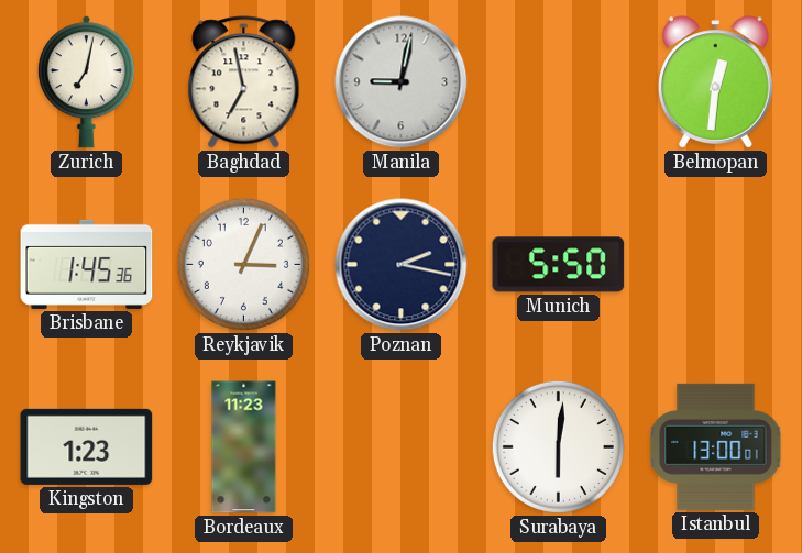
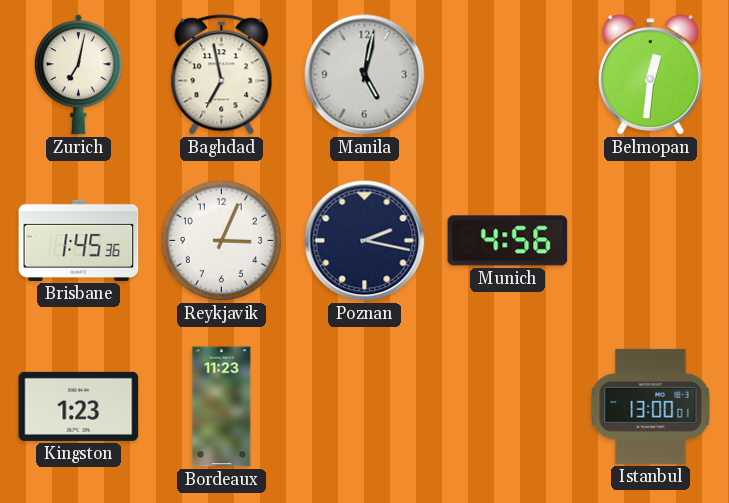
Manila: 9:02 -> 5:02 (365, 75)
Munich: 5:50 -> 4:56 (508, 241)
Surabaya: 6:01 -> none (558, 446)
